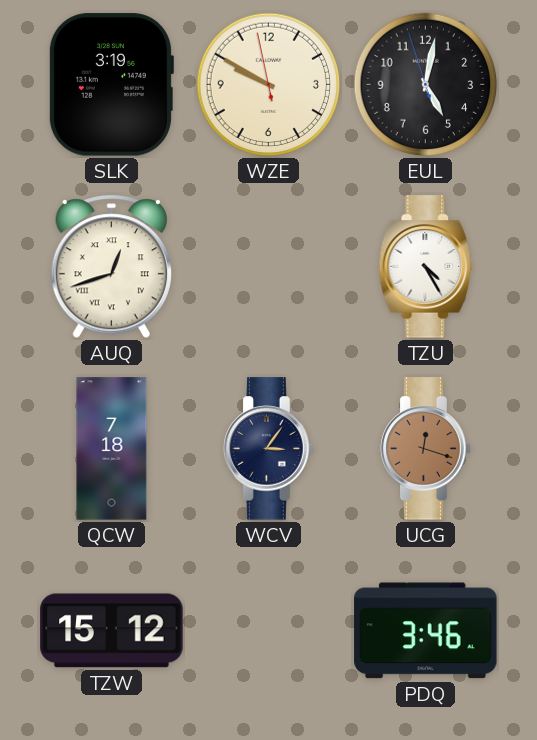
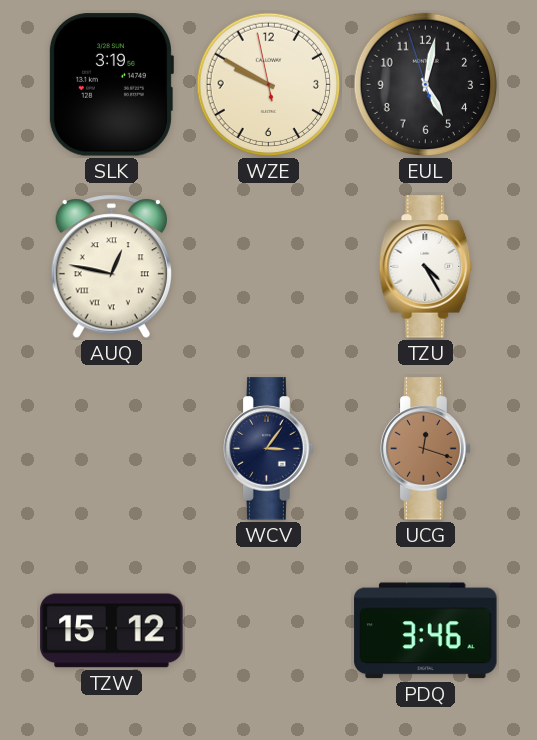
AUQ: 12:42 -> 12:47 (111, 267)
QCW: 7:18 -> none (112, 449)
